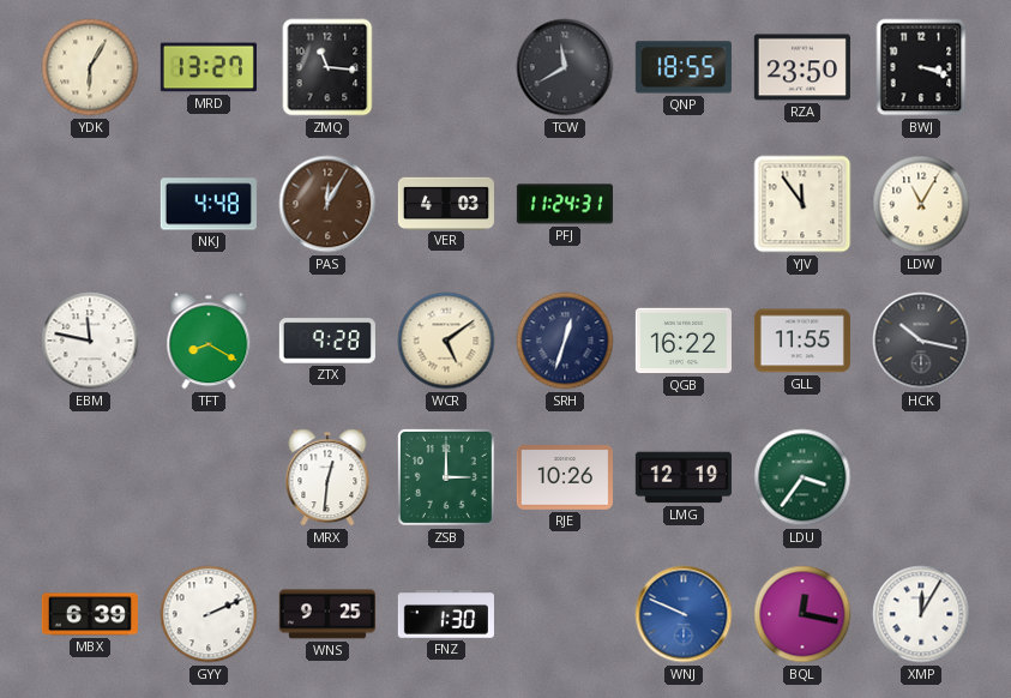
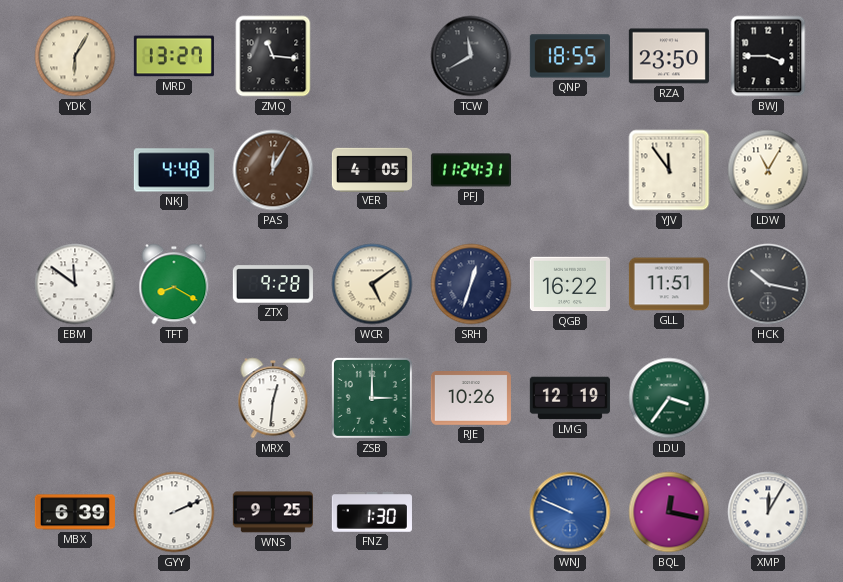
BWJ: 3:18 -> 3:45 (768, 56)
VER: 4:03 -> 4:05 (372, 169)
EBM: 11:47 -> 11:51 (75, 284)
GLL: 11:55 -> 11:51 (669, 284)
